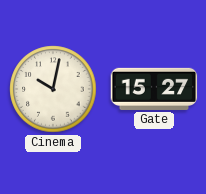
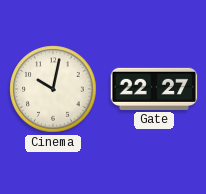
Gate: 15:27 -> 22:27 (154, 89)
